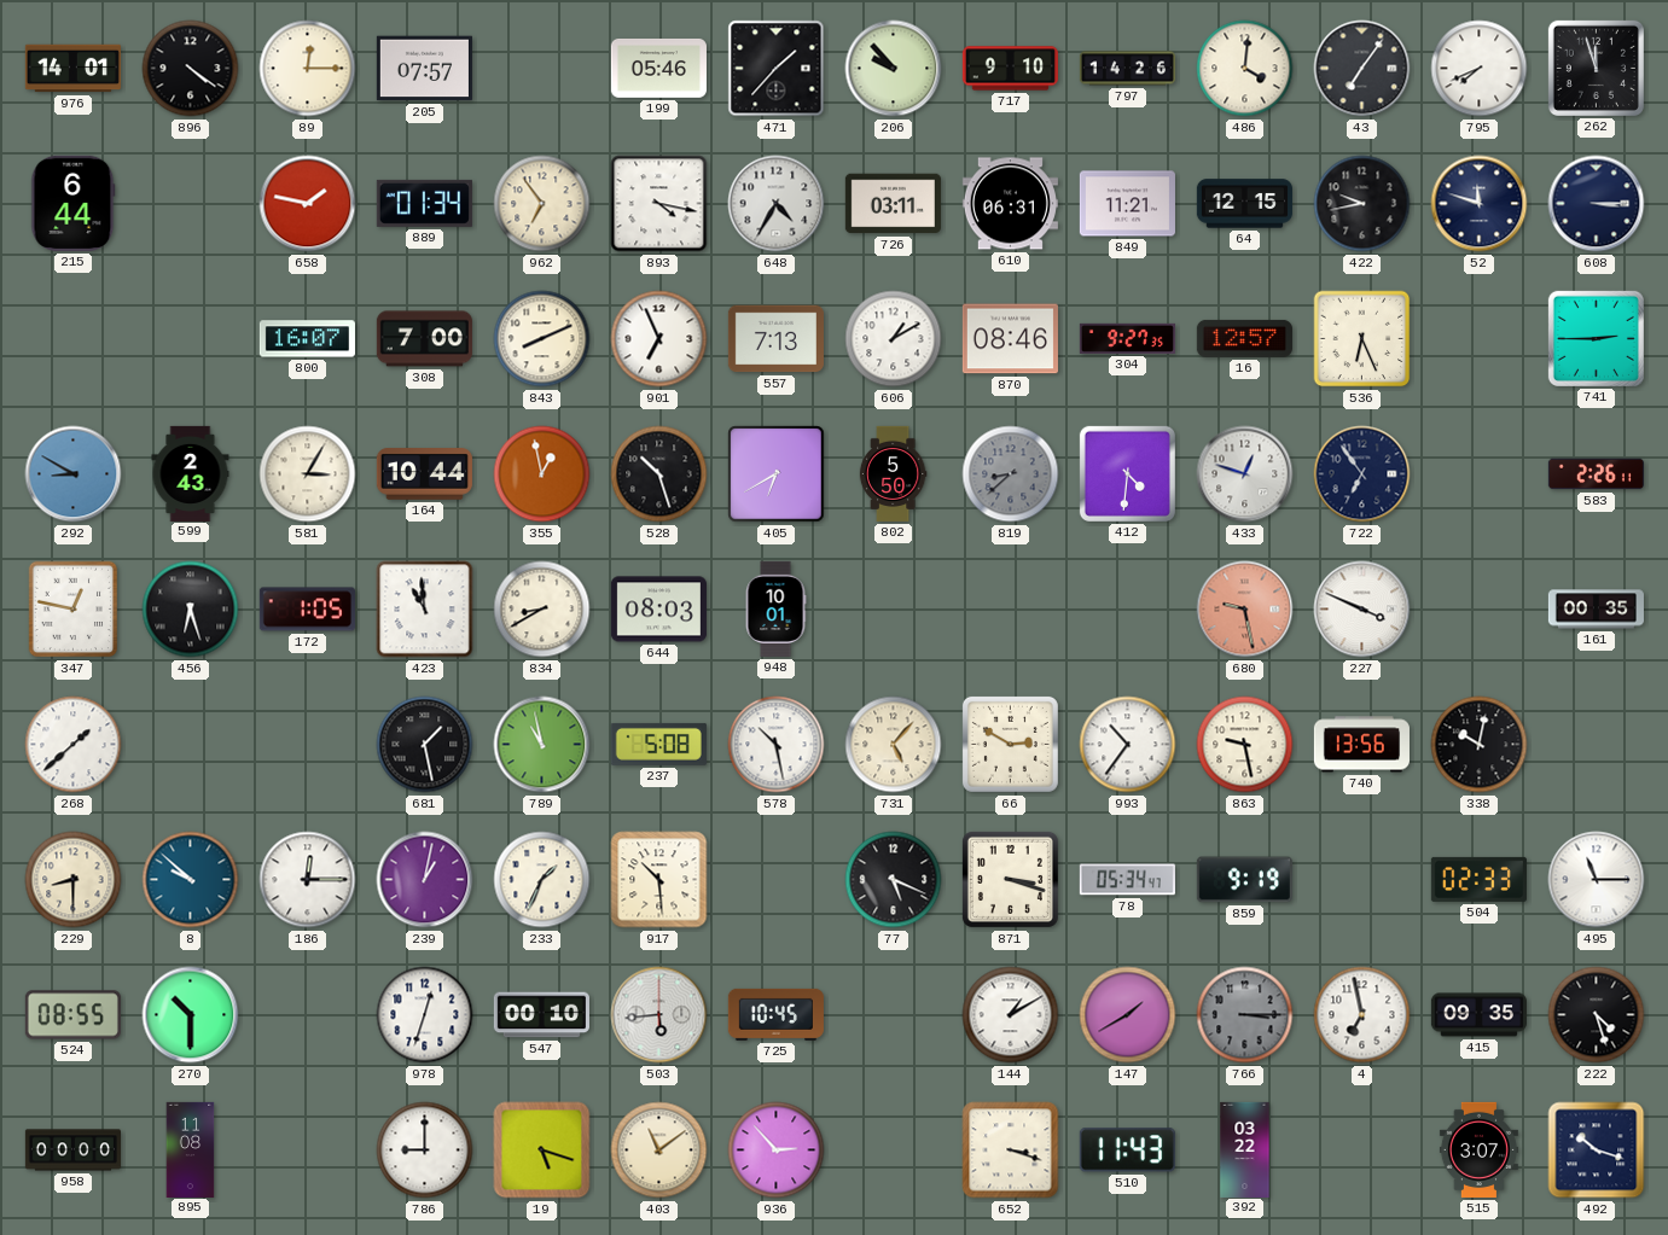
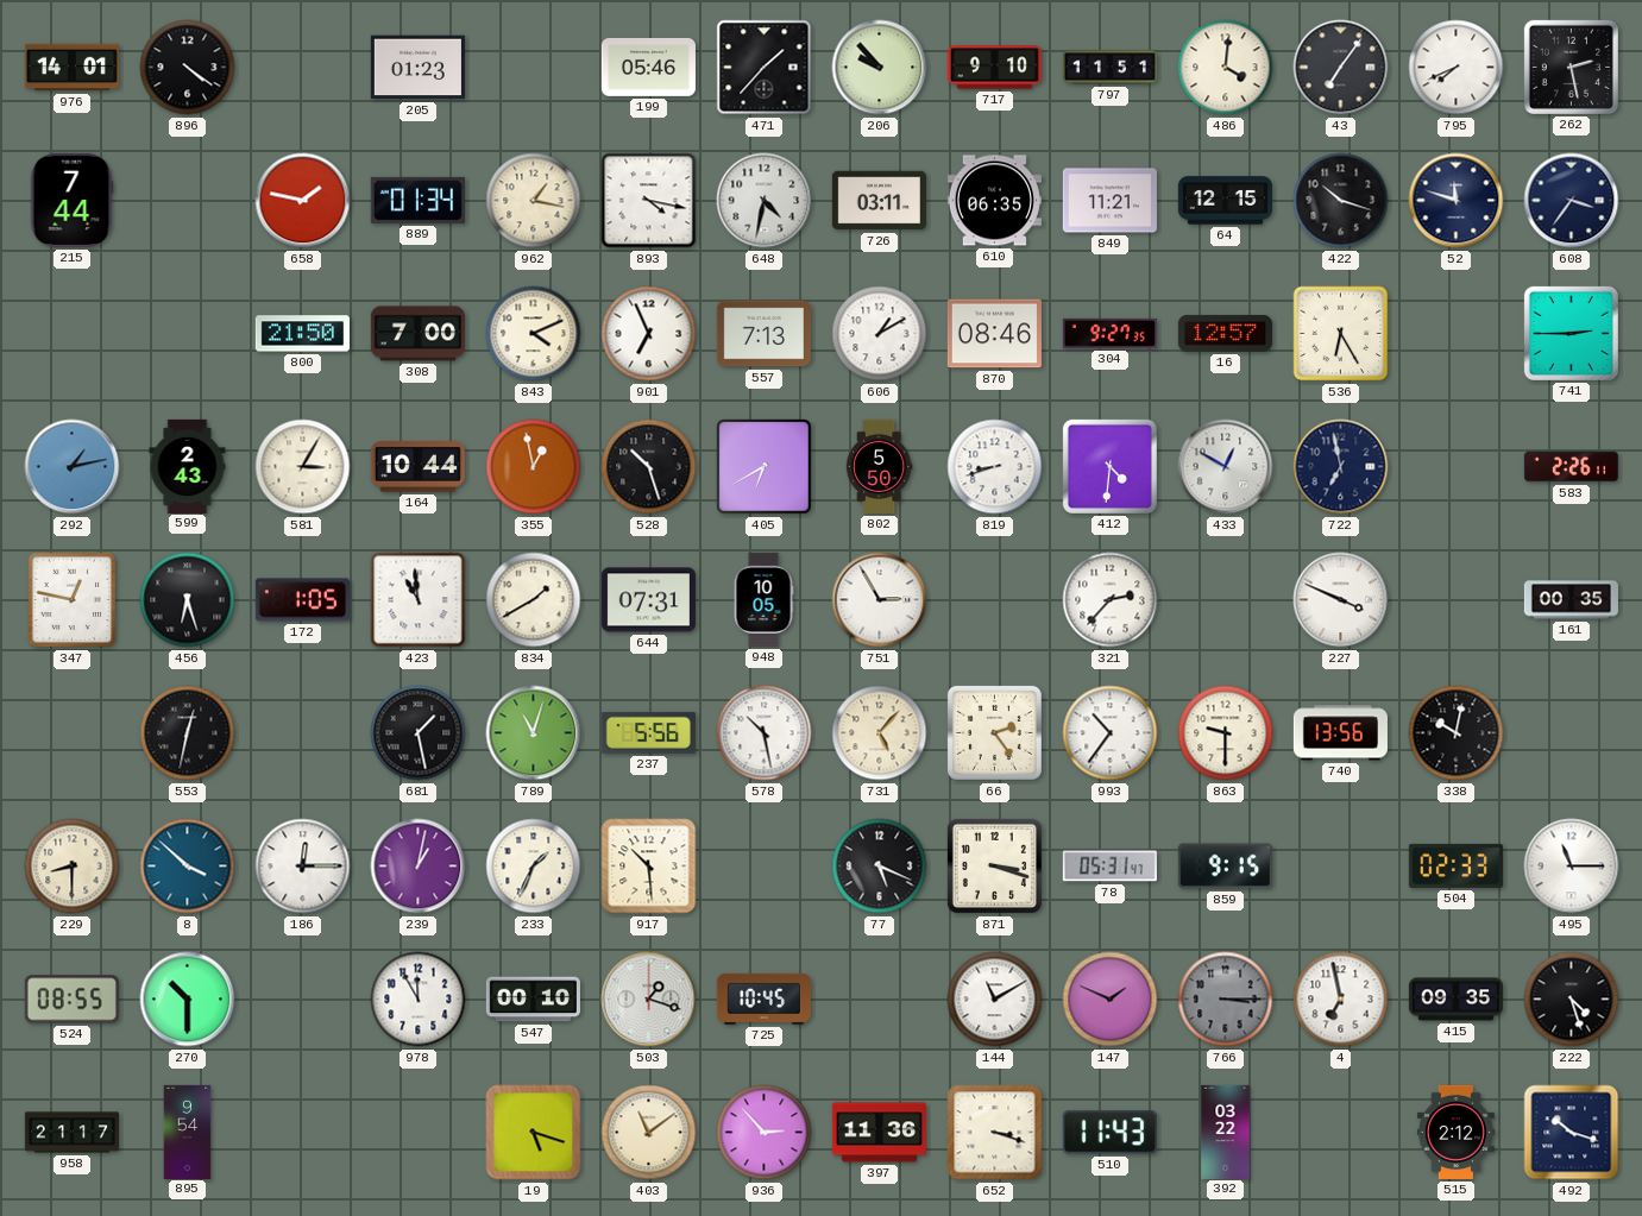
89: 12:15 -> none (308, 69)
205: 07:57 -> 01:23 (417, 68)
797: 14:26 -> 11:51 (1109, 68)
262: 11:57 -> 2:28 (1571, 67)
215: 6:44 -> 7:44 (73, 200)
962: 6:54 -> 1:17 (534, 201)
648: 4:35 -> 4:32 (765, 201)
610: 06:31 -> 06:35 (994, 201)
422: 9:43 -> 10:18 (1341, 201)
608: 3:15 -> 3:36 (1572, 201)
800: 16:07 -> 21:50 (302, 334)
843: 8:11 -> 4:11 (534, 334)
536: 6:26 -> 6:25 (1341, 334)
292: 8:50 -> 1:13 (73, 467)
819: 8:38 -> 8:42 (995, 467)
819 dial: grey -> white (995, 467)
433: 12:48 -> 12:50 (1226, 467)
722: 6:54 -> 6:58 (1341, 467)
834: 8:40 -> 1:40 (534, 600)
644: 08:03 -> 07:31 (648, 600)
948: 10:01 -> 10:05 (763, 599)
751: none -> 2:55 (880, 600)
321: none -> 2:37 (1111, 600)
680: 9:28 -> none (1245, 610)
268: 1:38 -> none (74, 745)
553: none -> 12:32 (188, 733)
789: 10:58 -> 11:03 (534, 733)
237: 5:08 -> 5:56 (648, 732)
66: 2:50 -> 2:24 (994, 732)
863: 9:28 -> 9:30 (1226, 733)
8: 9:52 -> 3:52 (188, 867)
78: 05:34 -> 05:31 (1109, 867)
859: 9:19 -> 9:15 (1225, 867)
978: 12:33 -> 11:55 (419, 1000)
503: 5:44 -> 1:18 (649, 1000)
144: 1:10 -> 11:10 (995, 1000)
147: 1:40 -> 1:49 (1111, 1000)
958: 00:00 -> 21:17 (71, 1133)
895: 11:08 -> 9:54 (188, 1132)
786: 9:00 -> none (425, 1150)
397: none -> 11:36 (879, 1133)
515: 3:07 -> 2:12 (1455, 1132)
